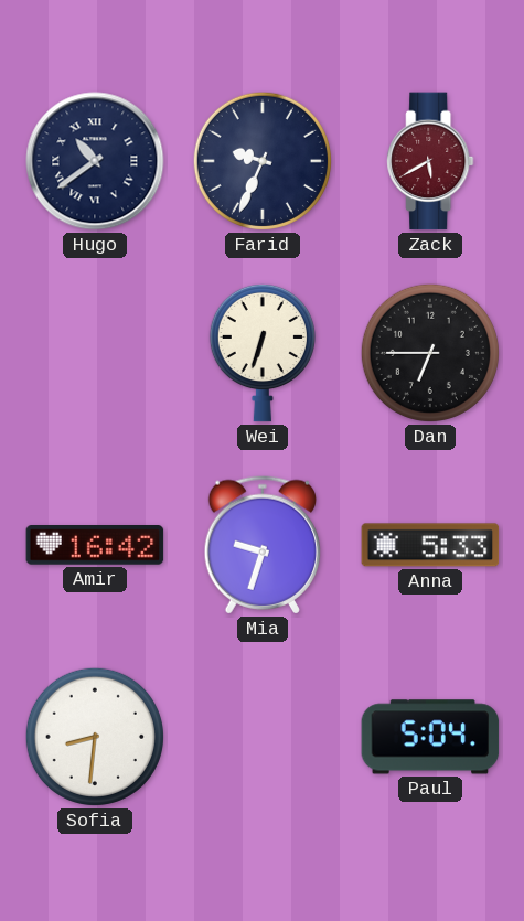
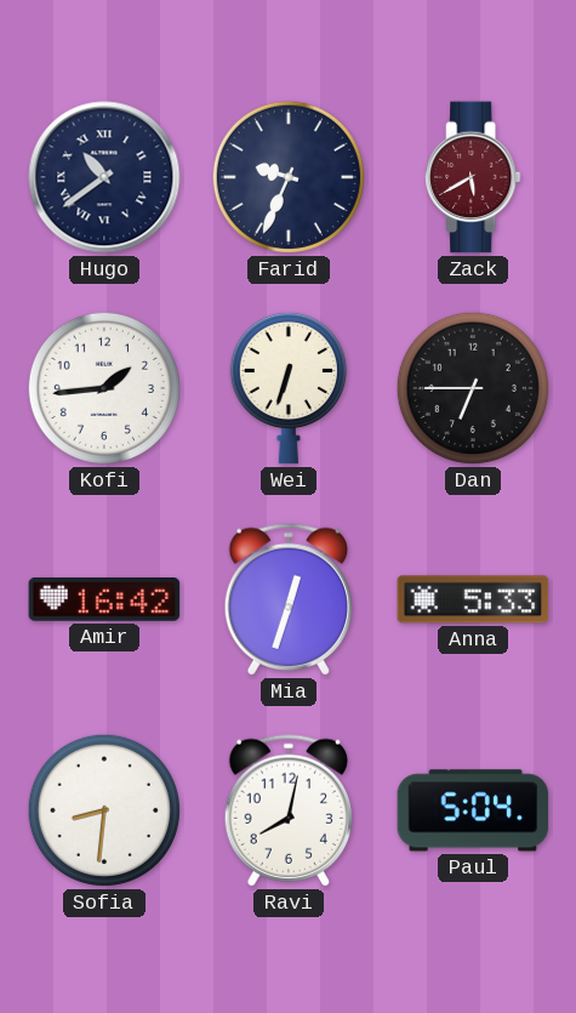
Kofi: none -> 1:44 (104, 388)
Mia: 9:33 -> 12:33 (289, 599)
Ravi: none -> 8:02 (289, 810)
